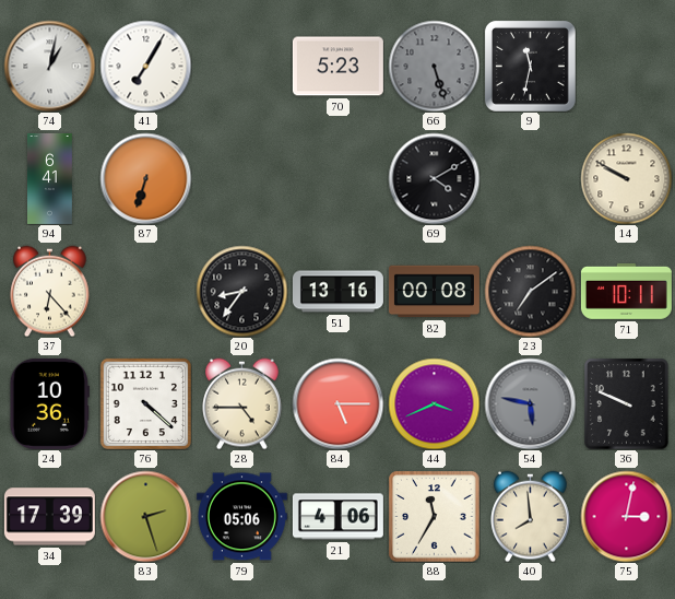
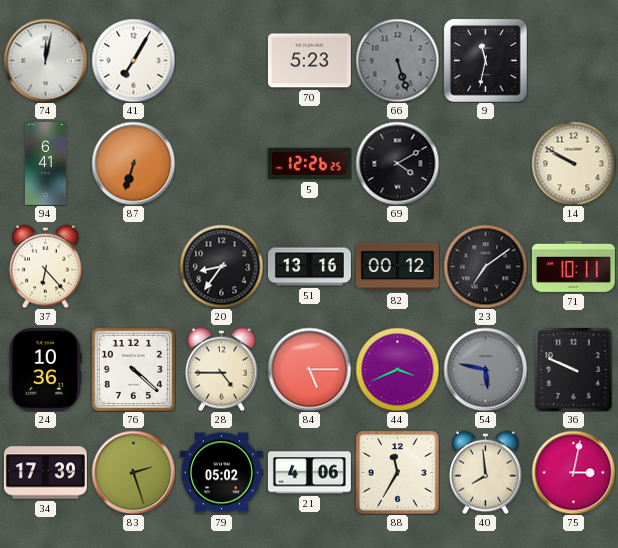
74: 1:02 -> 12:02 (45, 60)
5: none -> 12:26 (309, 164)
82: 00:08 -> 00:12 (397, 267)
79: 05:06 -> 05:02 (221, 473)
